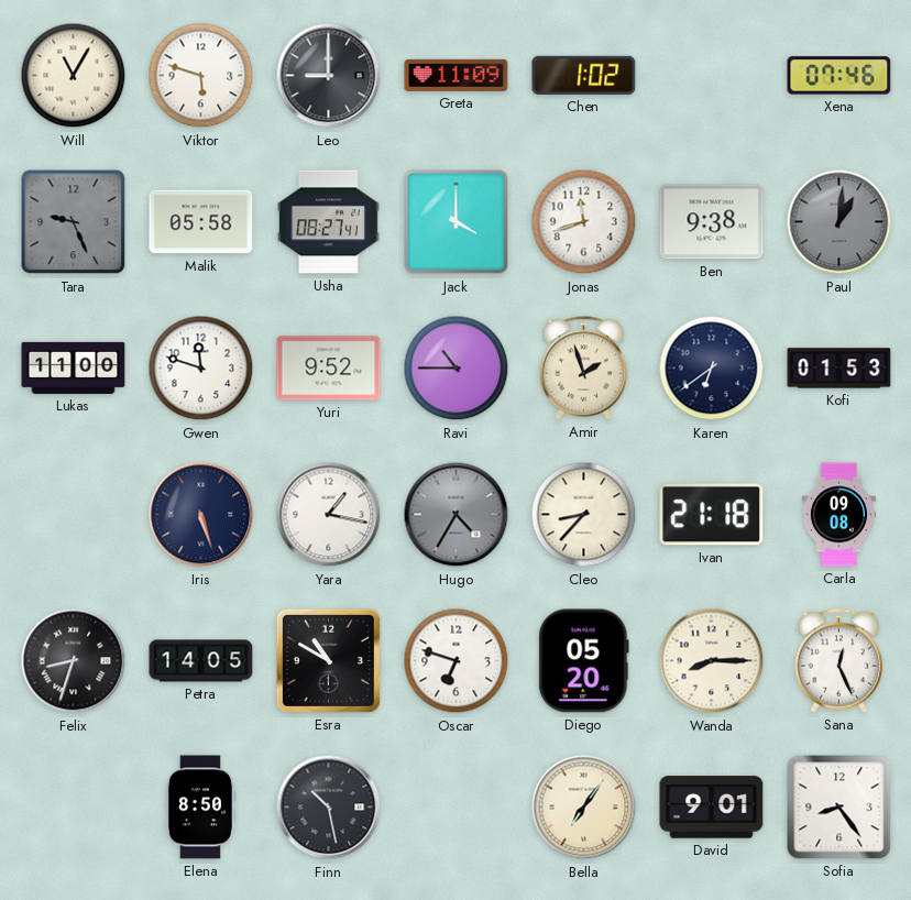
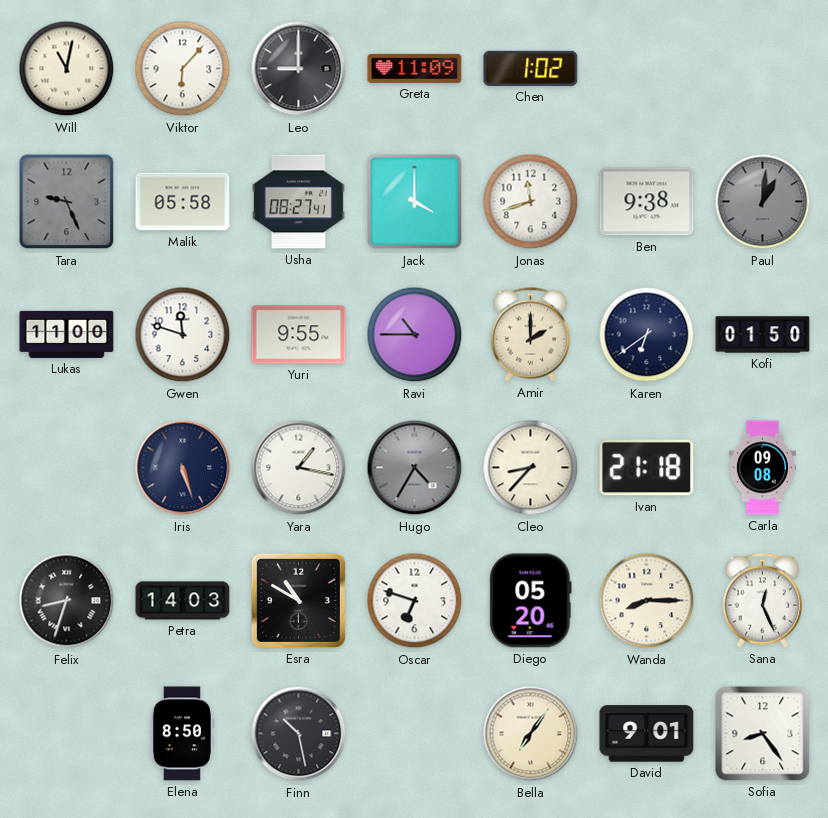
Will: 11:05 -> 11:02 (67, 69)
Viktor: 5:48 -> 6:07 (183, 69)
Xena: 07:46 -> none (839, 76)
Yuri: 9:52 -> 9:55 (299, 335)
Amir: 1:57 -> 2:00 (531, 335)
Kofi: 01:53 -> 01:50 (763, 335)
Petra: 14:05 -> 14:03 (183, 601)
